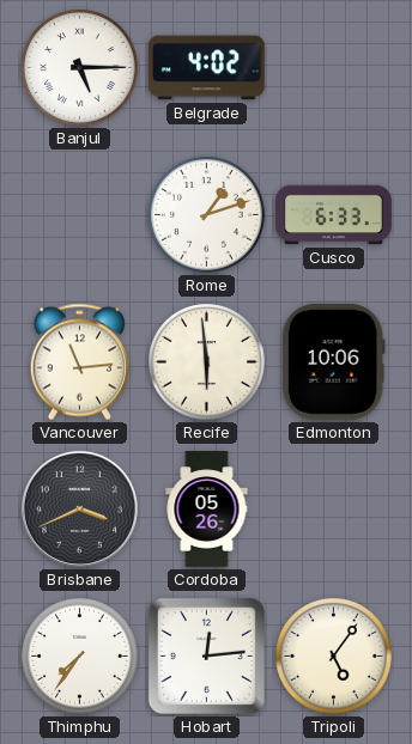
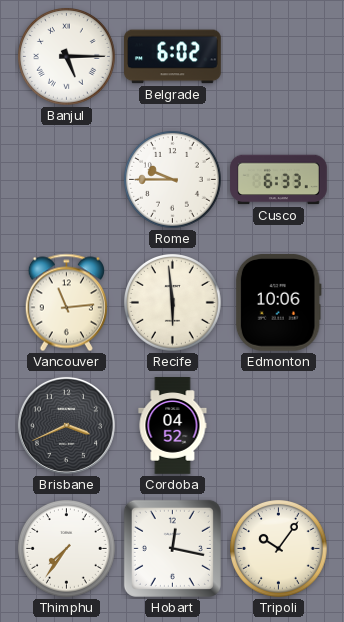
Belgrade: 4:02 -> 6:02 (173, 57)
Rome: 1:12 -> 9:45 (173, 180)
Cordoba: 05:26 -> 04:52 (173, 426)
Hobart: 12:14 -> 12:17 (172, 548)
Tripoli: 5:06 -> 10:06 (279, 549)
